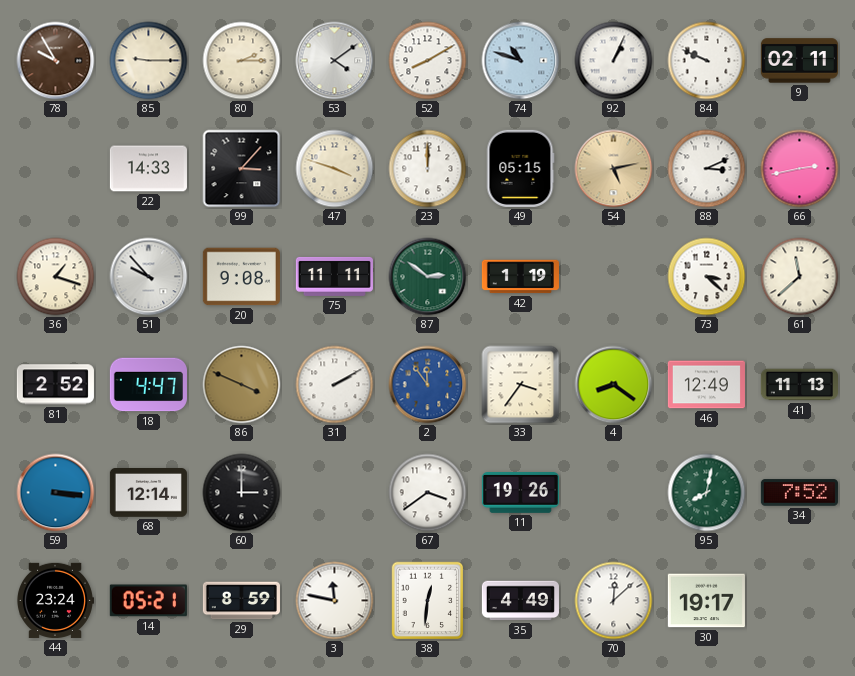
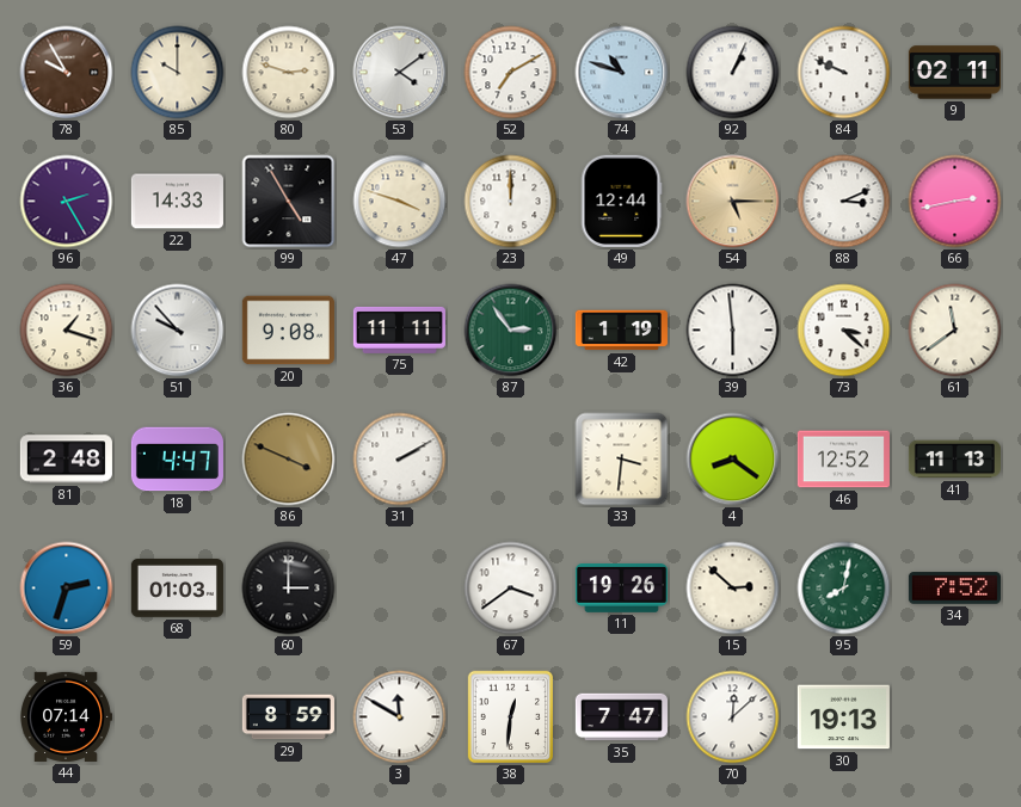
85: 9:15 -> 10:00 (178, 73)
80: 2:15 -> 2:48 (289, 73)
52: 8:10 -> 7:10 (511, 73)
96: none -> 2:25 (67, 202)
99: 3:07 -> 4:55 (289, 202)
49: 05:15 -> 12:44 (621, 201)
54: 5:13 -> 5:15 (733, 202)
87: 2:51 -> 2:54 (511, 331)
39: none -> 5:59 (733, 331)
61: 11:38 -> 11:39 (955, 331)
81: 2:52 -> 2:48 (66, 460)
2: 11:54 -> none (428, 385)
33: 3:36 -> 3:31 (622, 460)
46: 12:49 -> 12:52 (843, 460)
59: 3:16 -> 2:33 (67, 589)
68: 12:14 -> 01:03 (177, 589)
15: none -> 2:52 (733, 589)
44: 23:24 -> 07:14 (66, 716)
14: 05:21 -> none (148, 601)
3: 11:47 -> 11:50 (400, 717)
35: 4:49 -> 7:47 (621, 717)
30: 19:17 -> 19:13 (843, 717)
